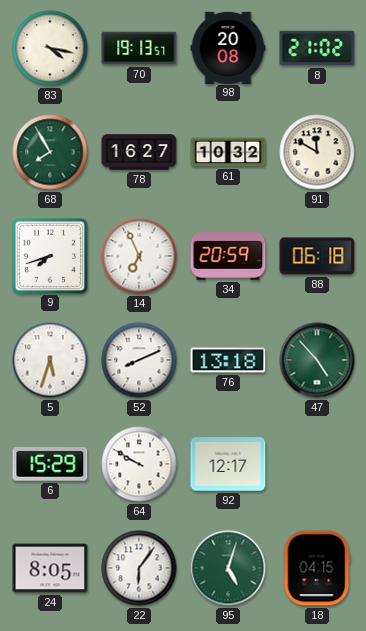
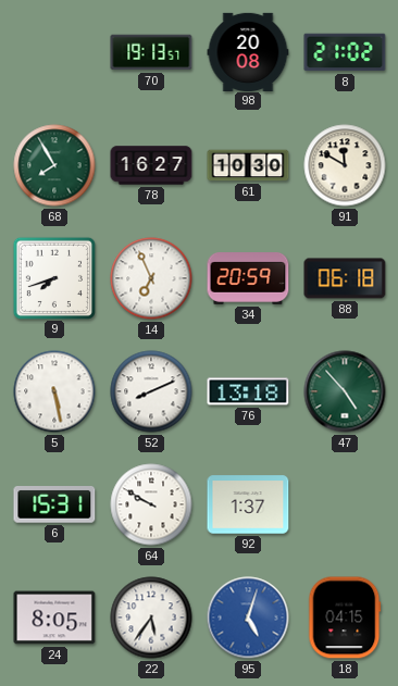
83: 4:17 -> none (50, 48)
61: 10:32 -> 10:30 (248, 165)
5: 5:33 -> 5:28 (54, 391)
6: 15:29 -> 15:31 (54, 506)
92: 12:17 -> 1:37 (248, 504)
22: 6:06 -> 5:36 (151, 618)
95 dial: green -> blue (248, 618)
